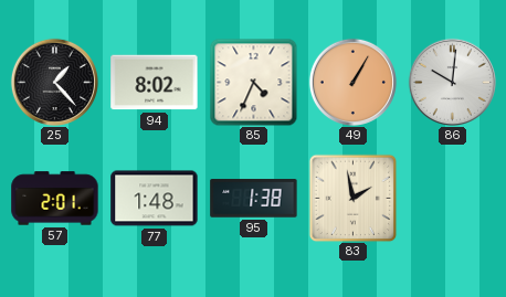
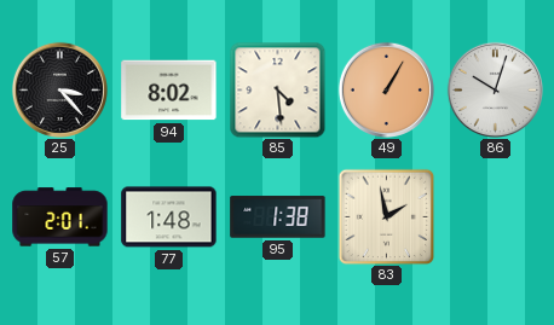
25: 1:23 -> 3:23 (59, 89)
85: 4:34 -> 4:29 (277, 89)
86: 10:01 -> 10:03 (495, 89)
